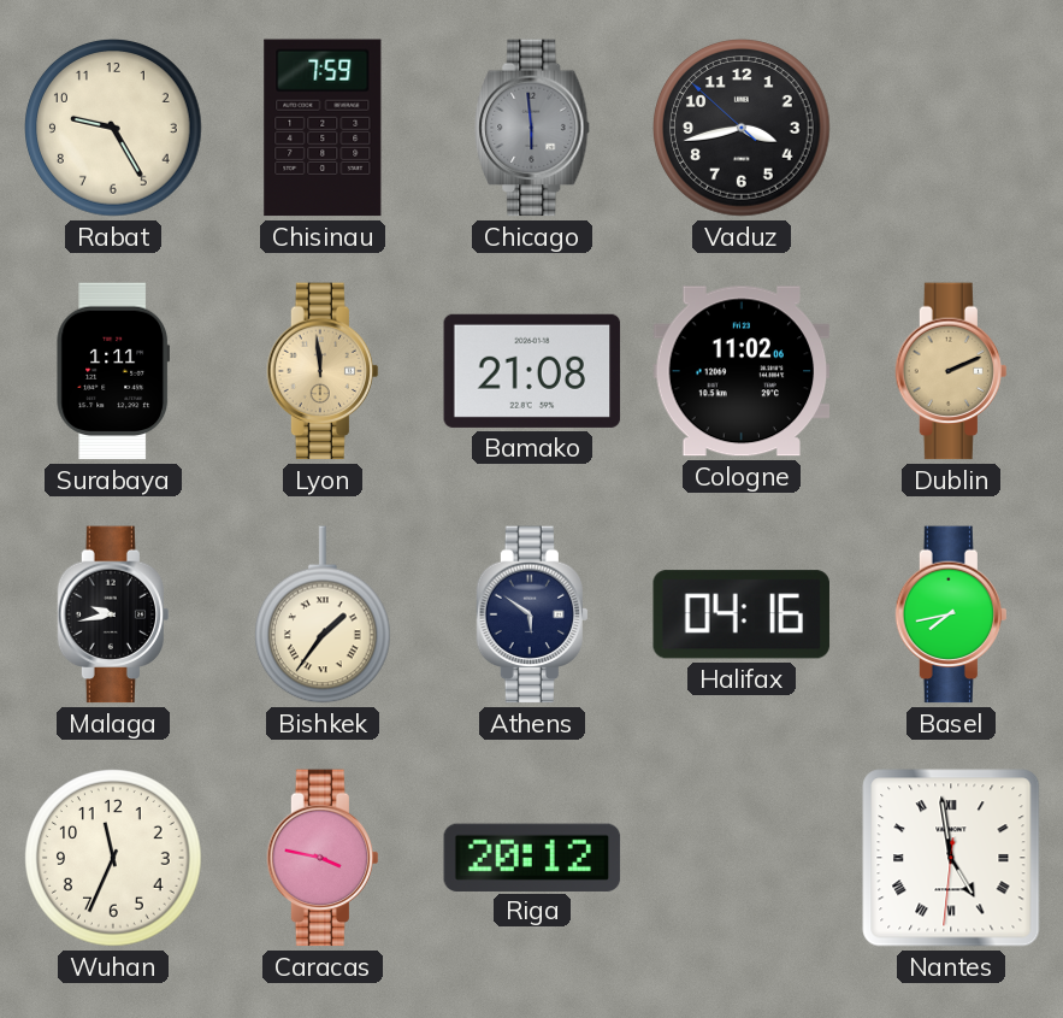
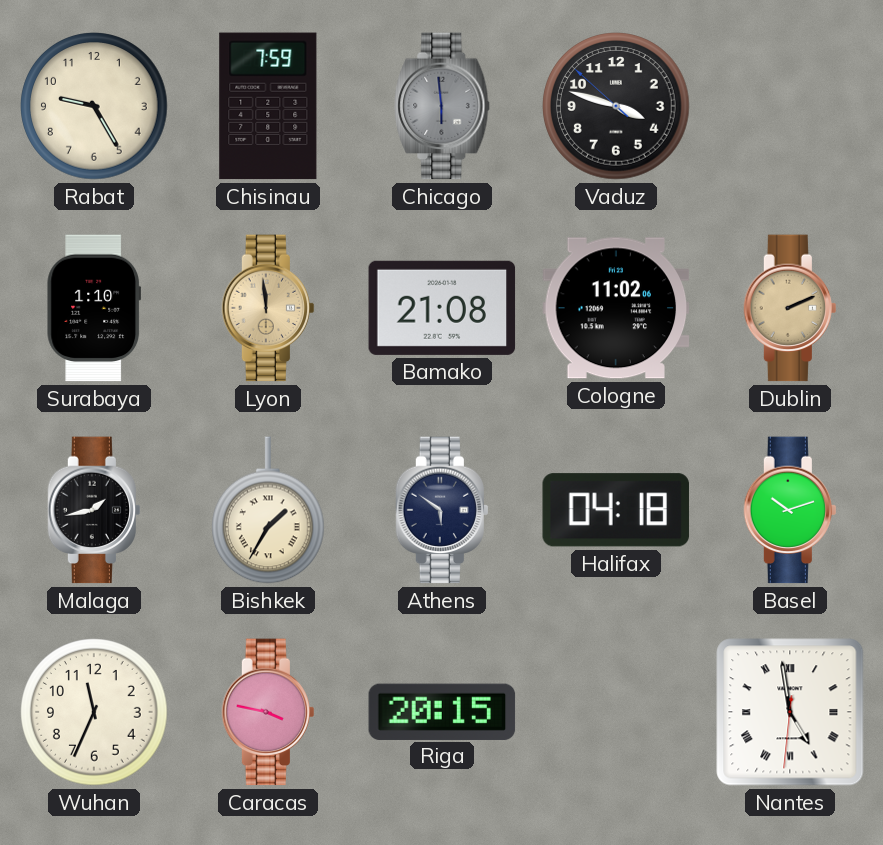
Vaduz: 3:42 -> 3:47 (616, 106)
Surabaya: 1:11 -> 1:10 (93, 308)
Malaga: 9:43 -> 1:43 (94, 510)
Bishkek: 1:36 -> 1:35 (269, 510)
Halifax: 04:16 -> 04:18 (615, 510)
Basel: 7:43 -> 10:12 (790, 510)
Riga: 20:12 -> 20:15 (442, 711)
